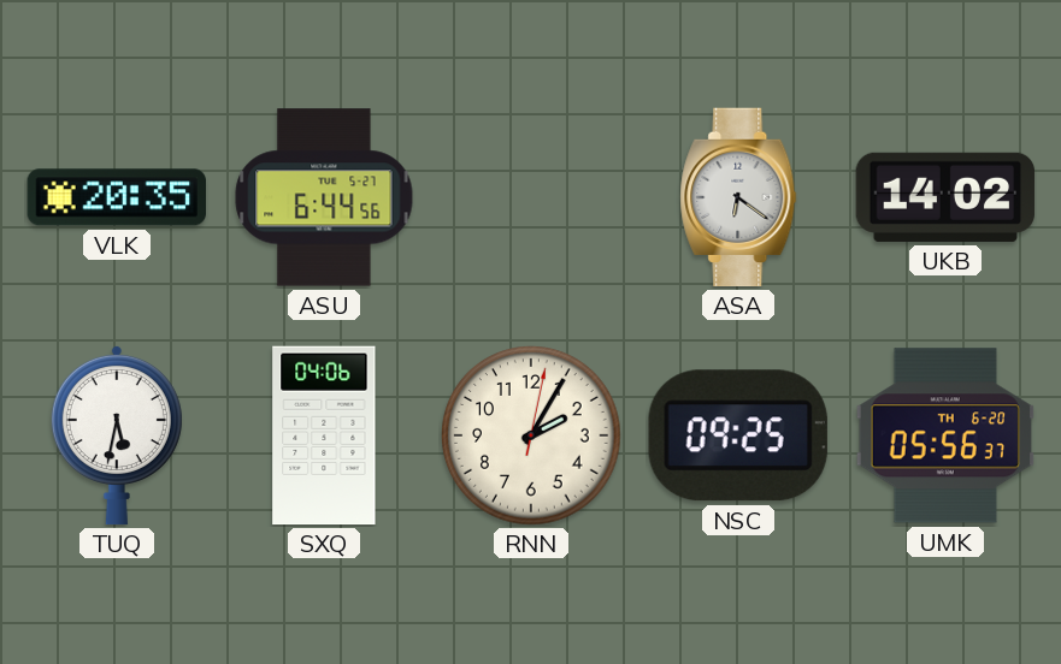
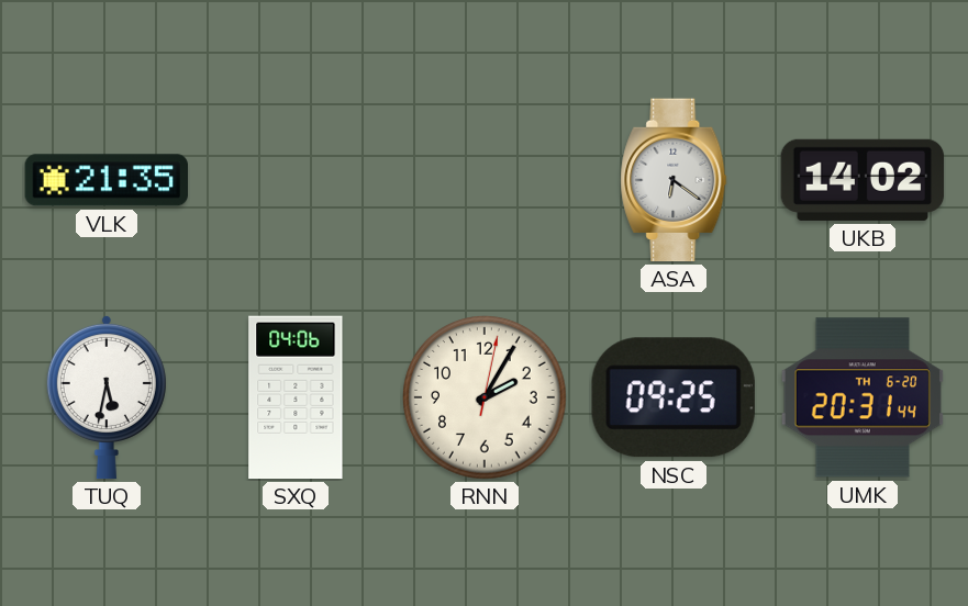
VLK: 20:35 -> 21:35 (105, 180)
ASU: 6:44 -> none (324, 197)
UMK: 05:56 -> 20:31 (861, 397)
